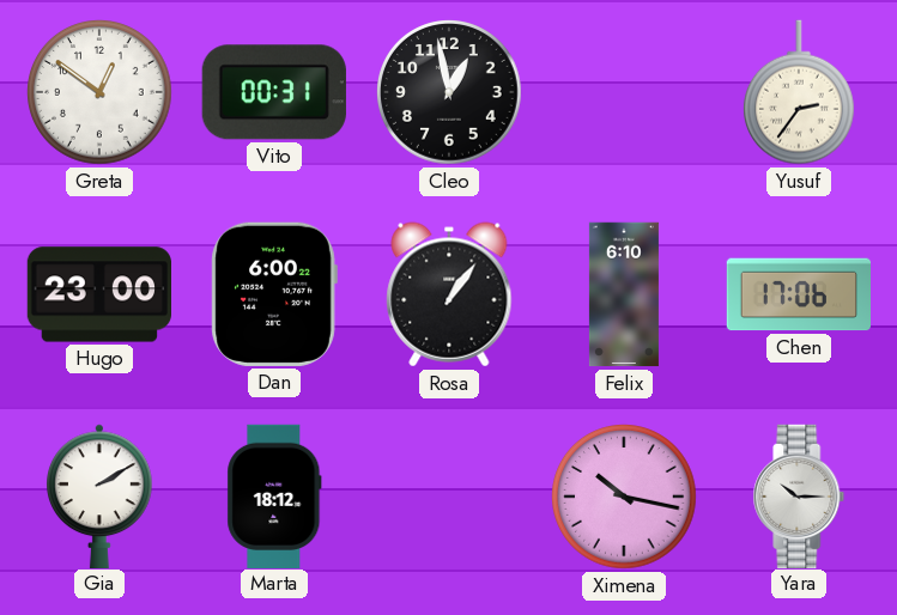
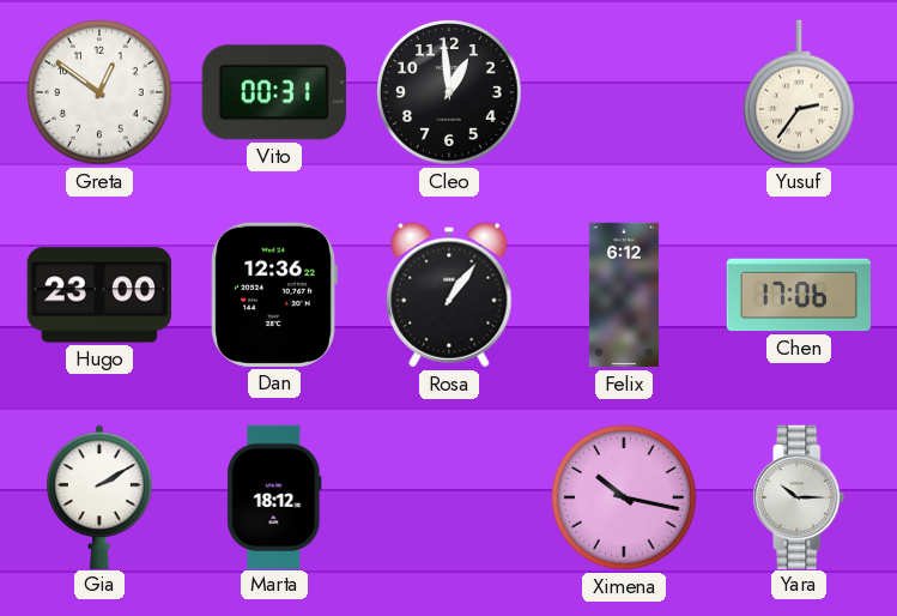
Cleo: 12:58 -> 12:59 (450, 93)
Dan: 6:00 -> 12:36 (274, 295)
Felix: 6:10 -> 6:12 (624, 295)
